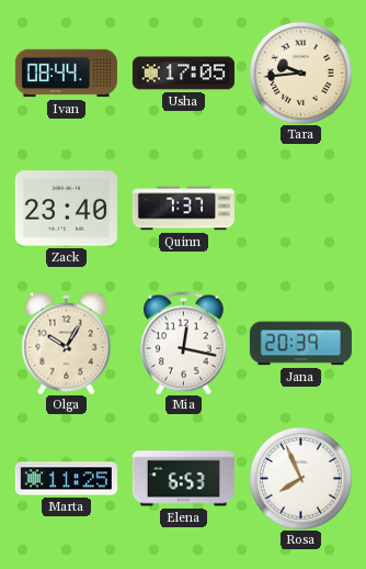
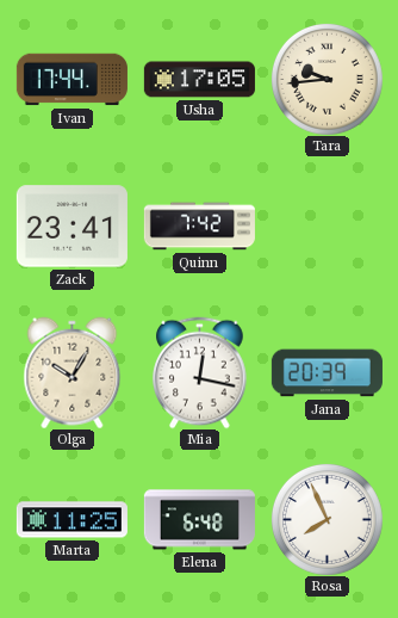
Ivan: 08:44 -> 17:44 (71, 80)
Zack: 23:40 -> 23:41 (71, 227)
Quinn: 7:37 -> 7:42 (199, 227)
Elena: 6:53 -> 6:48 (199, 520)
